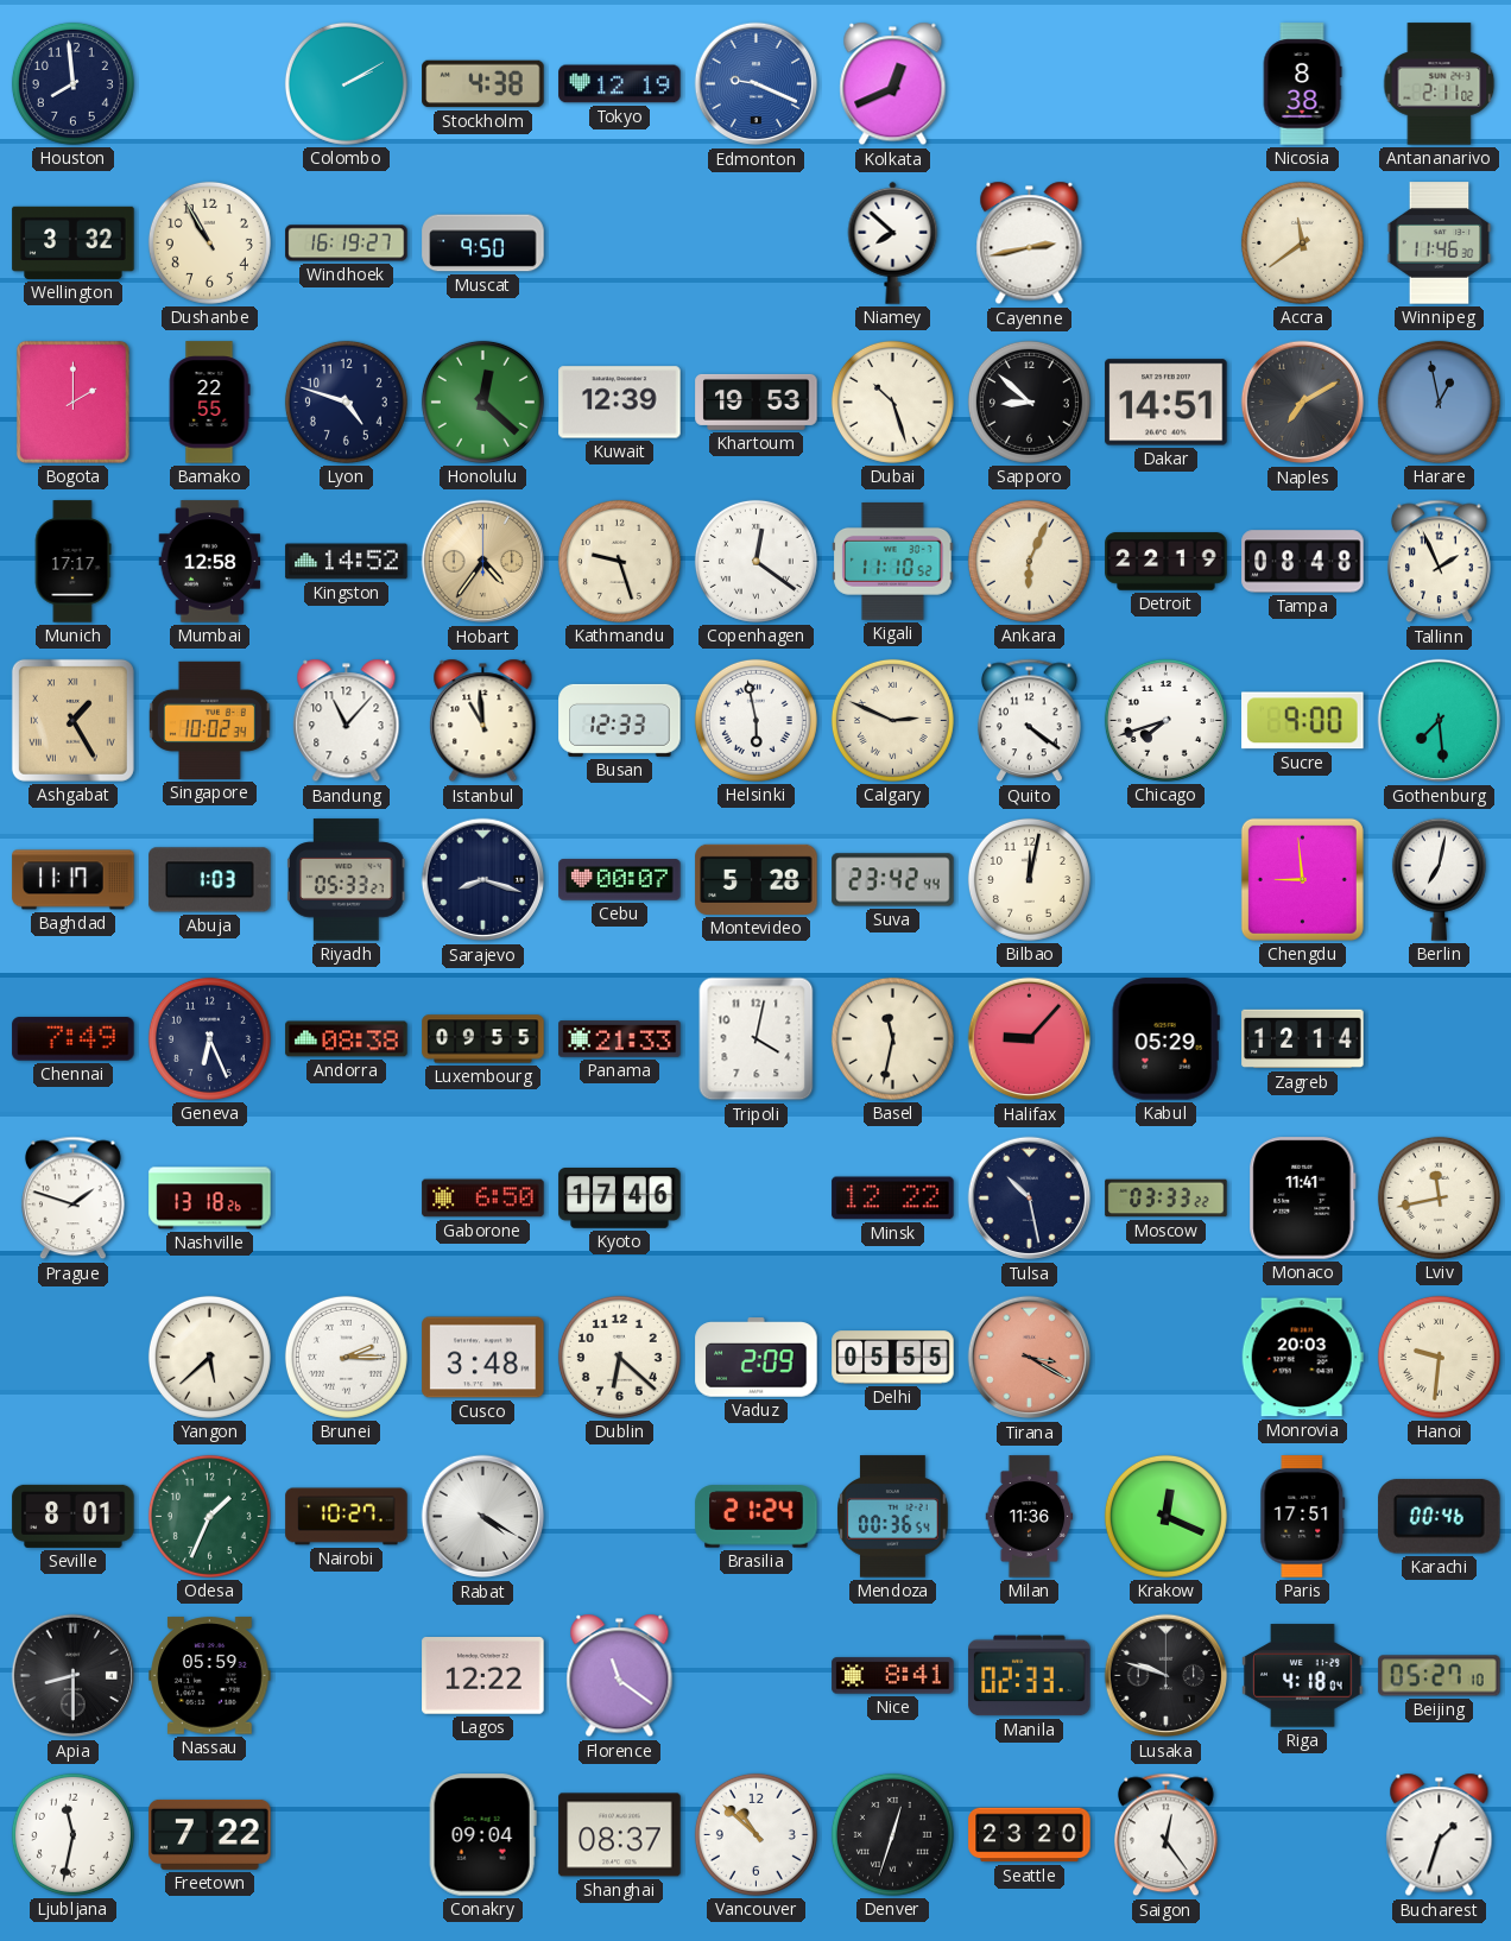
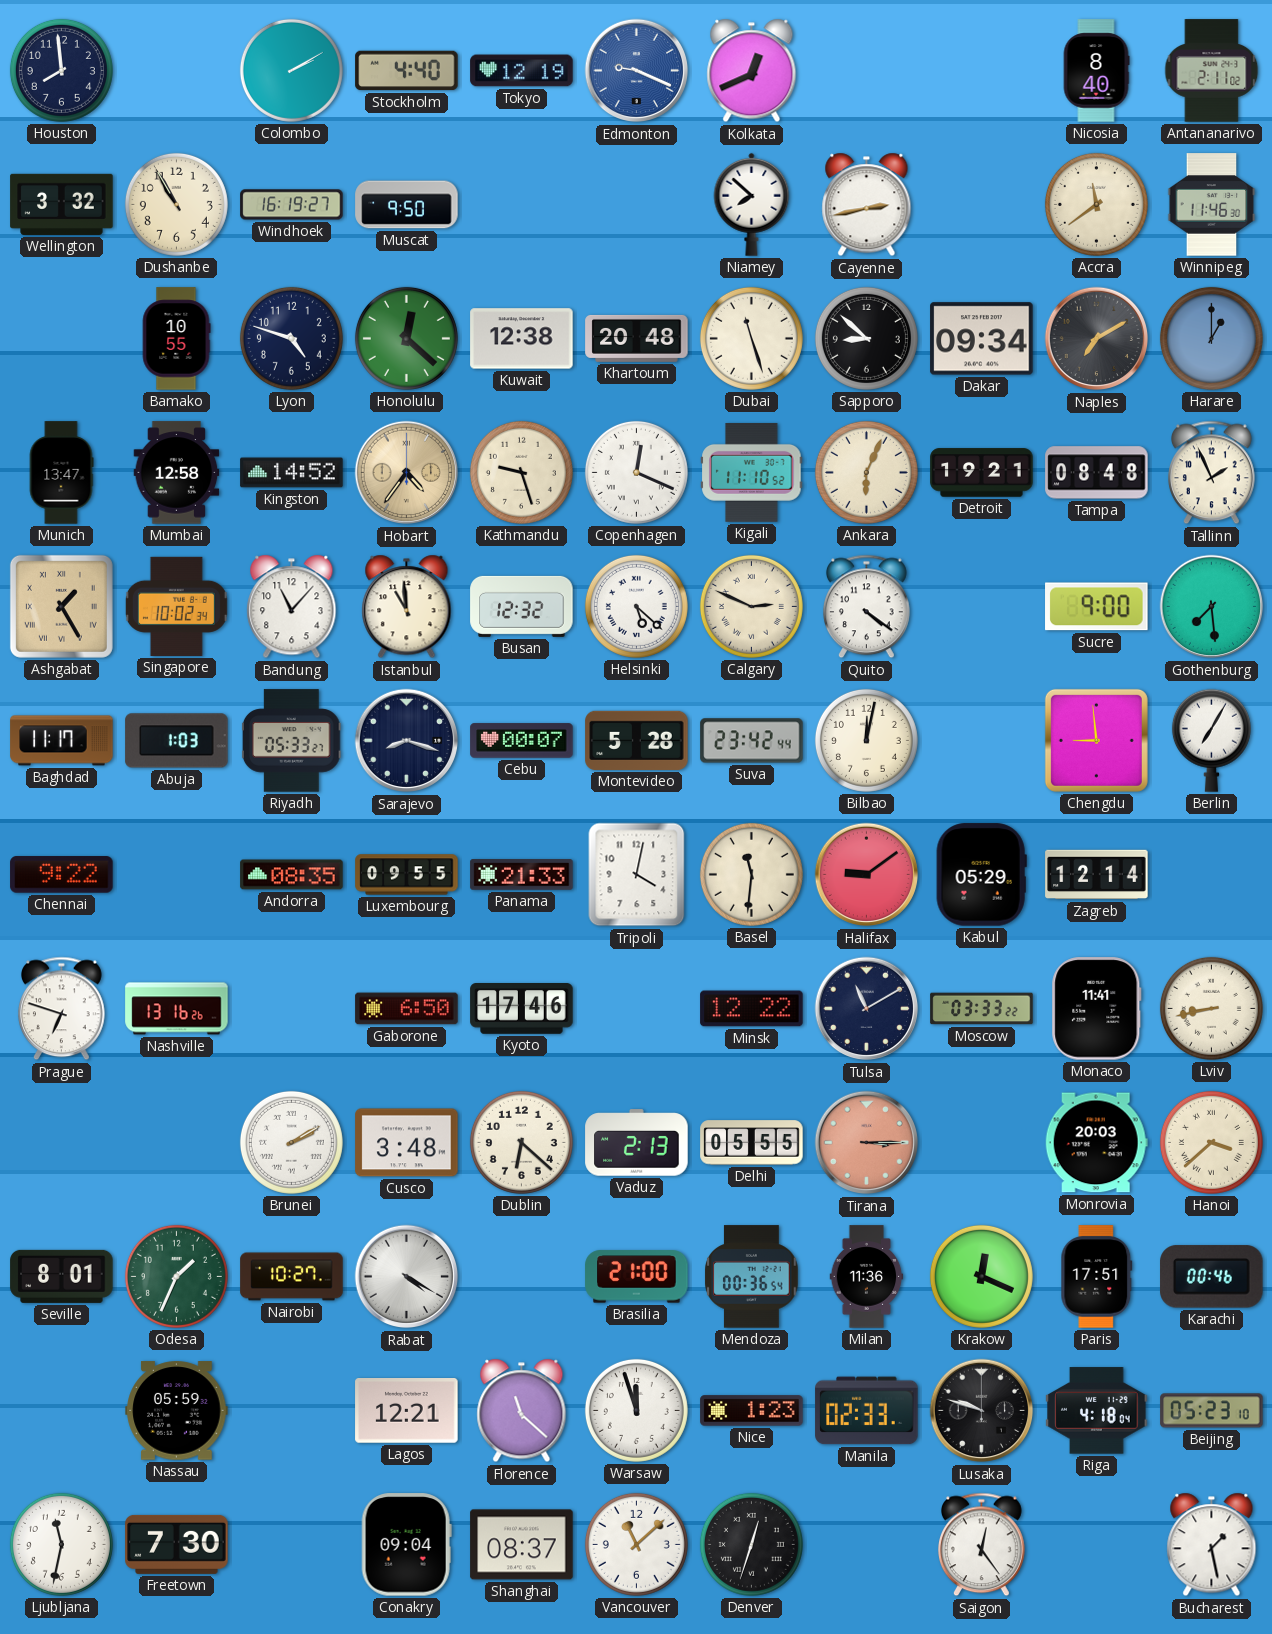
Stockholm: 4:38 -> 4:40 (407, 71)
Nicosia: 8:38 -> 8:40 (1096, 71)
Bogota: 2:00 -> none (72, 402)
Bamako: 22:55 -> 10:55 (176, 339)
Kuwait: 12:39 -> 12:38 (522, 339)
Khartoum: 19:53 -> 20:48 (637, 338)
Dubai: 10:27 -> 11:27 (751, 338)
Dakar: 14:51 -> 09:34 (982, 339)
Harare: 12:58 -> 1:00 (1211, 338)
Munich: 17:17 -> 13:47 (61, 473)
Copenhagen: 12:21 -> 12:19 (636, 472)
Detroit: 22:19 -> 19:21 (982, 473)
Busan: 12:33 -> 12:32 (522, 606)
Helsinki: 5:58 -> 5:22 (636, 606)
Chicago: 7:42 -> none (1165, 720)
Berlin: 7:02 -> 7:05 (1211, 740)
Chennai: 7:49 -> 9:22 (62, 875)
Geneva: 6:26 -> none (209, 1038)
Andorra: 08:38 -> 08:35 (292, 875)
Basel: 11:32 -> 11:31 (751, 874)
Halifax: 9:07 -> 9:09 (867, 875)
Prague: 1:48 -> 6:48 (62, 1009)
Nashville: 13:18 -> 13:16 (177, 1009)
Tulsa: 10:28 -> 11:10 (867, 1009)
Lviv: 11:43 -> 8:43 (1211, 1008)
Yangon: 5:38 -> none (209, 1357)
Brunei: 2:15 -> 2:10 (291, 1142)
Vaduz: 2:09 -> 2:13 (637, 1143)
Tirana: 3:20 -> 3:15 (867, 1143)
Hanoi: 9:31 -> 3:38 (1211, 1142)
Brasilia: 21:24 -> 21:00 (637, 1277)
Apia: 8:30 -> none (74, 1676)
Lagos: 12:22 -> 12:21 (407, 1411)
Florence: 11:21 -> 11:22 (522, 1411)
Warsaw: none -> 11:57 (636, 1410)
Nice: 8:41 -> 1:23 (752, 1411)
Beijing: 05:27 -> 05:23 (1212, 1411)
Freetown: 7:22 -> 7:30 (177, 1544)
Vancouver: 10:52 -> 11:08 (636, 1544)
Seattle: 23:20 -> none (1030, 1835)
Bucharest: 1:33 -> 1:28 (1212, 1545)
